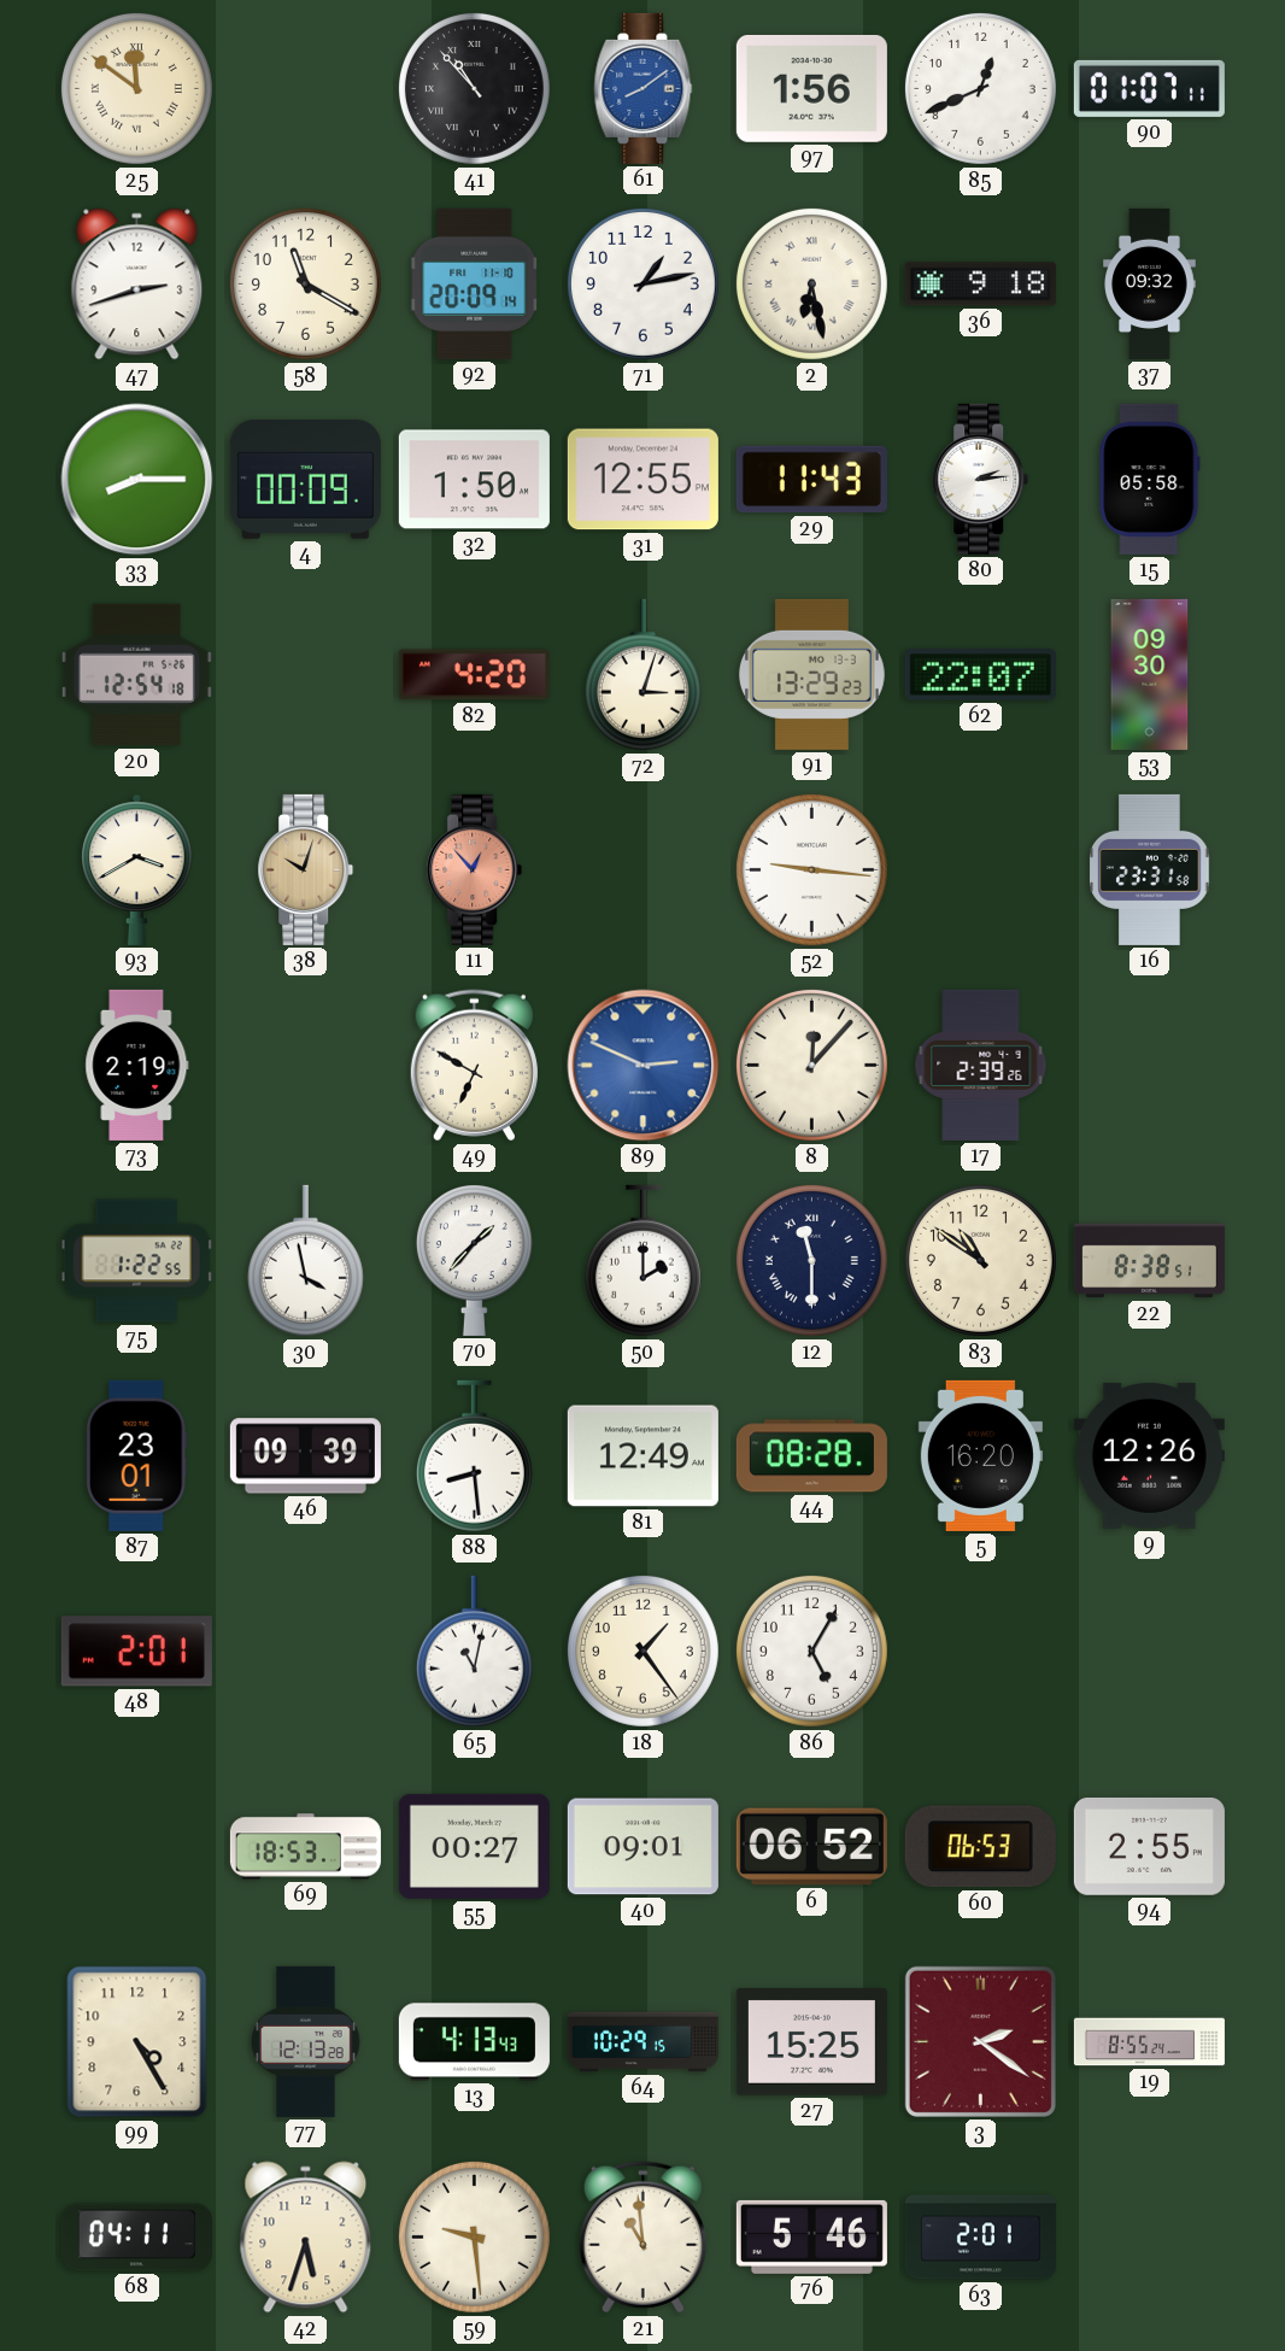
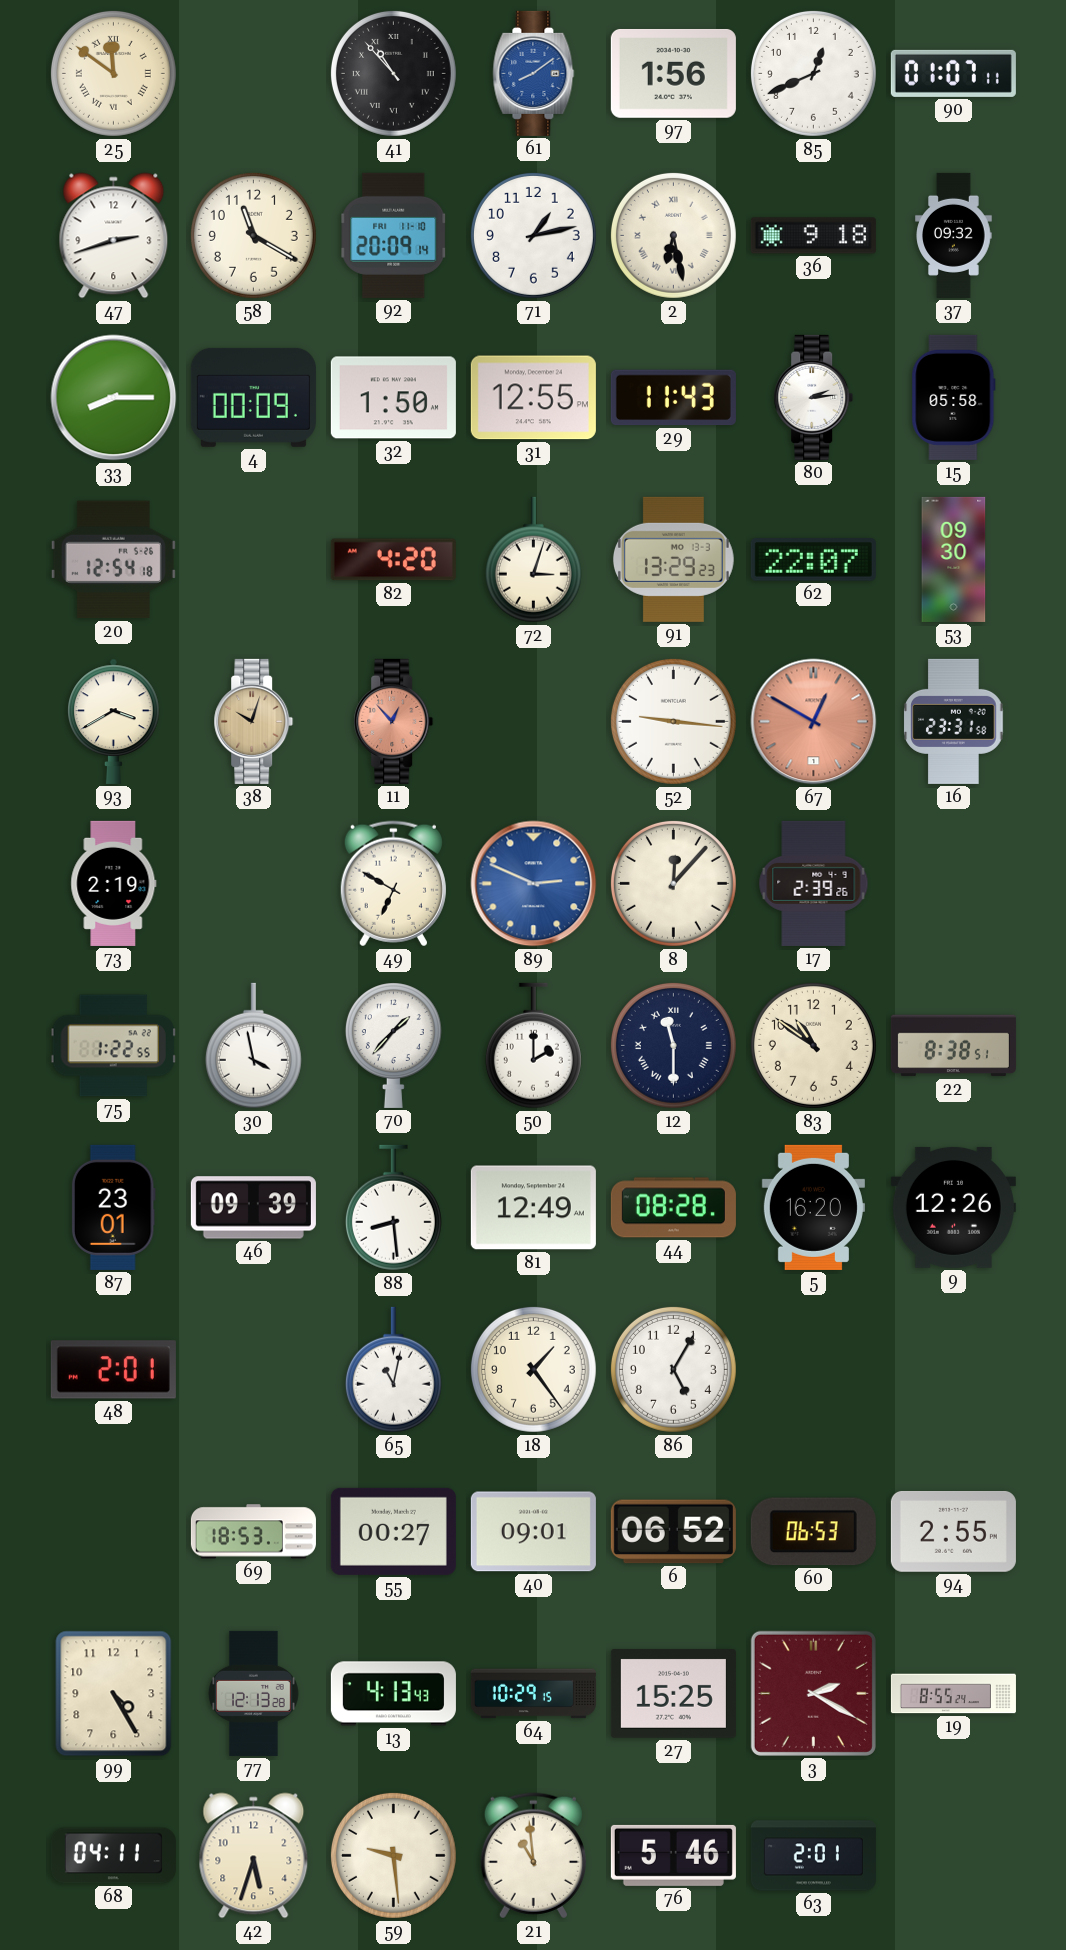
67: none -> 12:50 (814, 722)
3: 2:21 -> 2:20 (813, 1693)
